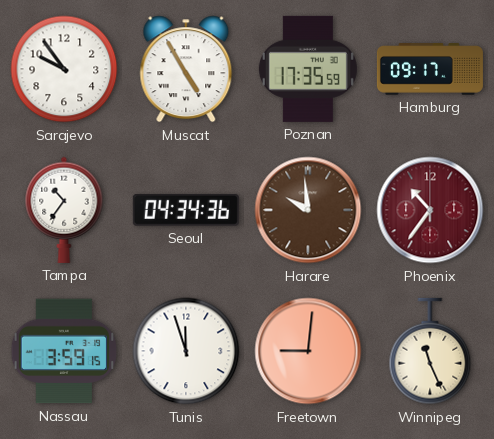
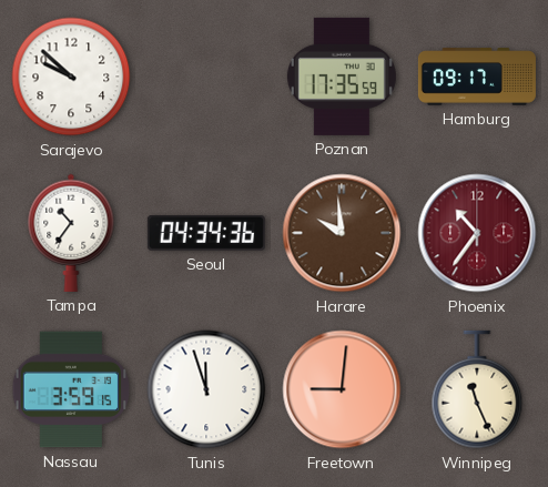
Sarajevo: 9:54 -> 9:52 (71, 77)
Muscat: 4:55 -> none (186, 69)
